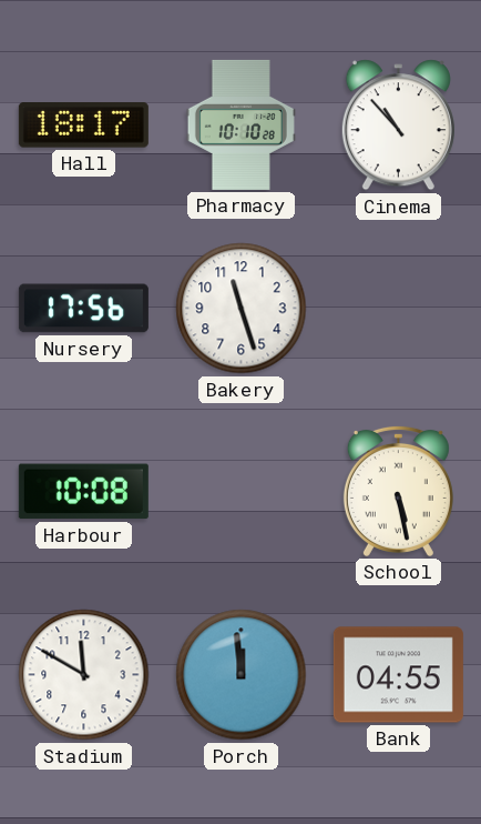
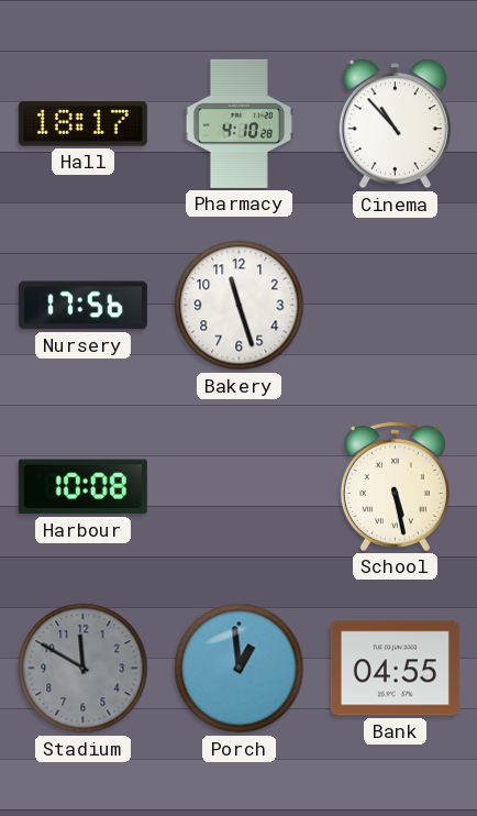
Pharmacy: 10:10 -> 4:10 (239, 123)
Stadium dial: white -> grey (84, 669)
Porch: 11:59 -> 12:59 (240, 669)
